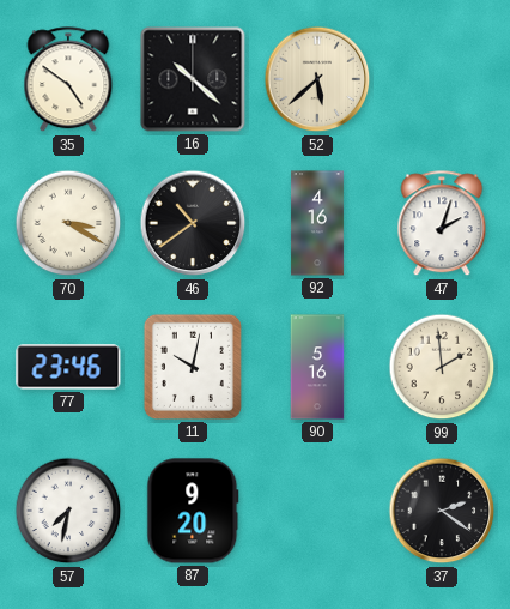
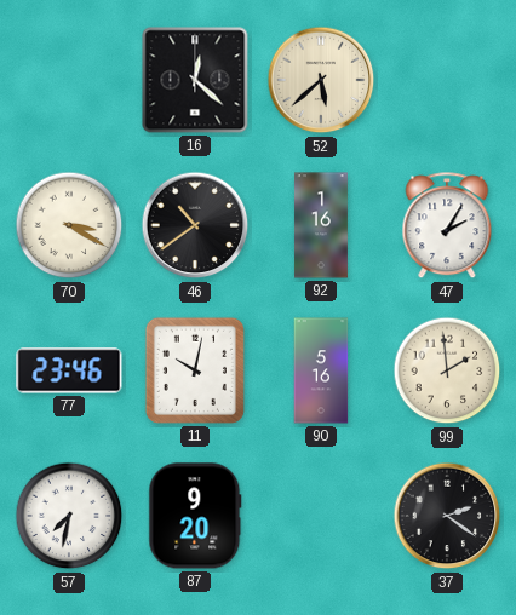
35: 4:51 -> none (68, 80)
16: 10:22 -> 12:22 (195, 80)
92: 4:16 -> 1:16 (321, 225)
47: 2:03 -> 2:05 (447, 226)
